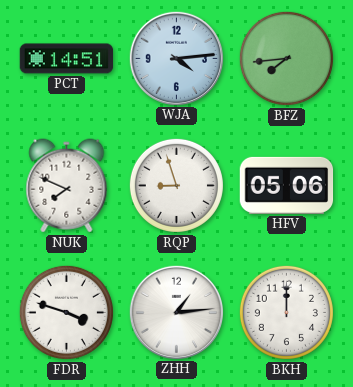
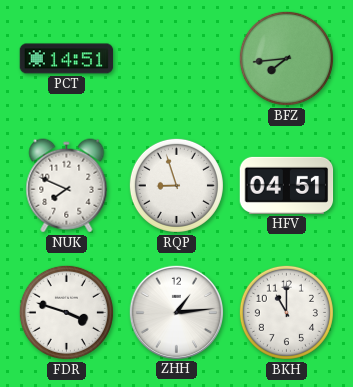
WJA: 4:14 -> none (176, 58)
HFV: 05:06 -> 04:51 (287, 185)
BKH: 12:00 -> 11:00 (286, 312)
